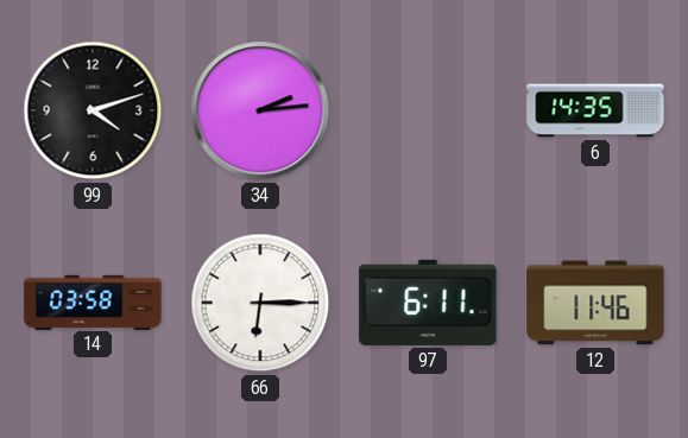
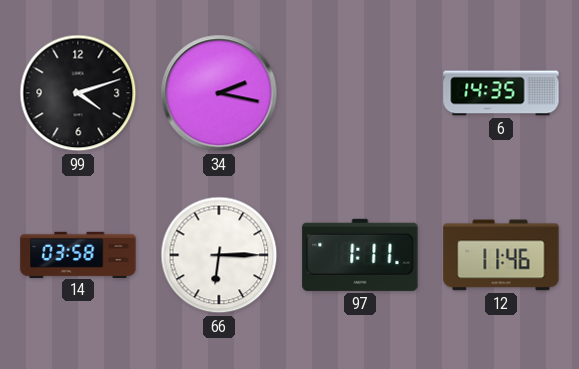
34: 2:14 -> 2:17 (219, 93)
97: 6:11 -> 1:11 (360, 255)
